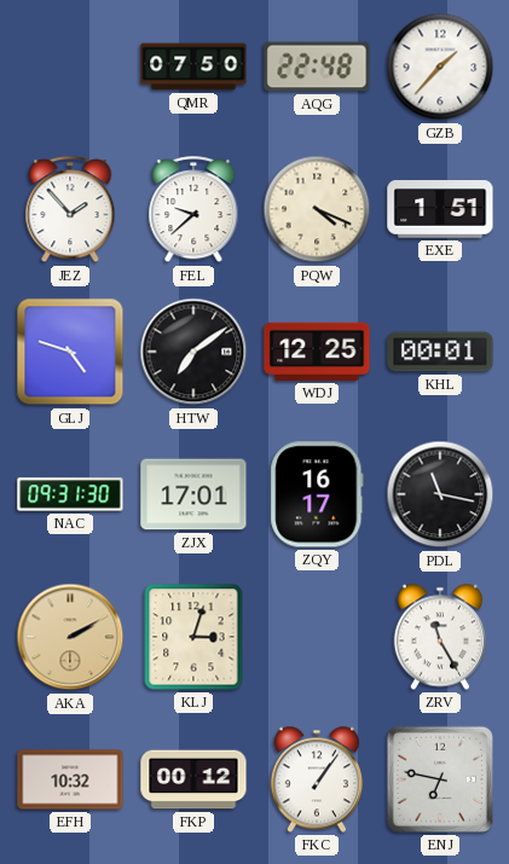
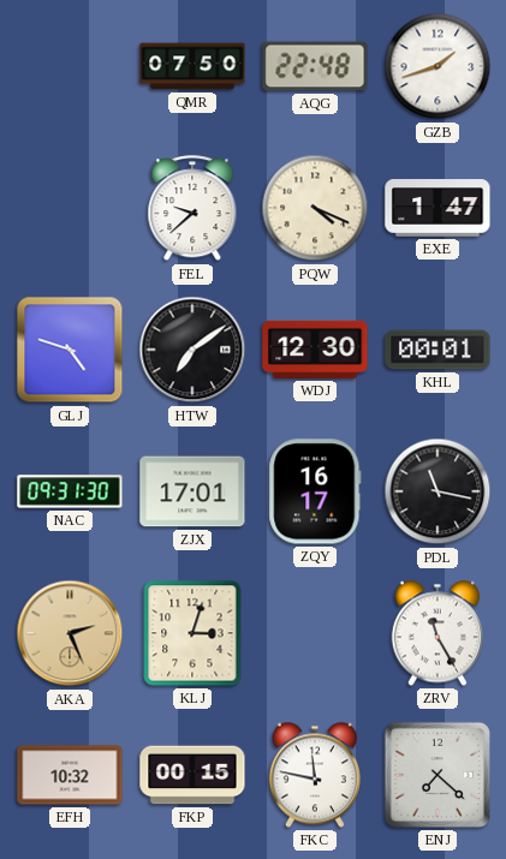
GZB: 1:37 -> 1:42 (437, 66)
JEZ: 1:53 -> none (70, 210)
EXE: 1:51 -> 1:47 (437, 208)
WDJ: 12:25 -> 12:30 (315, 350)
AKA: 2:10 -> 2:26 (70, 633)
FKP: 00:12 -> 00:15 (192, 775)
FKC: 1:06 -> 11:47 (314, 775)
ENJ: 6:47 -> 7:22 (437, 775)
